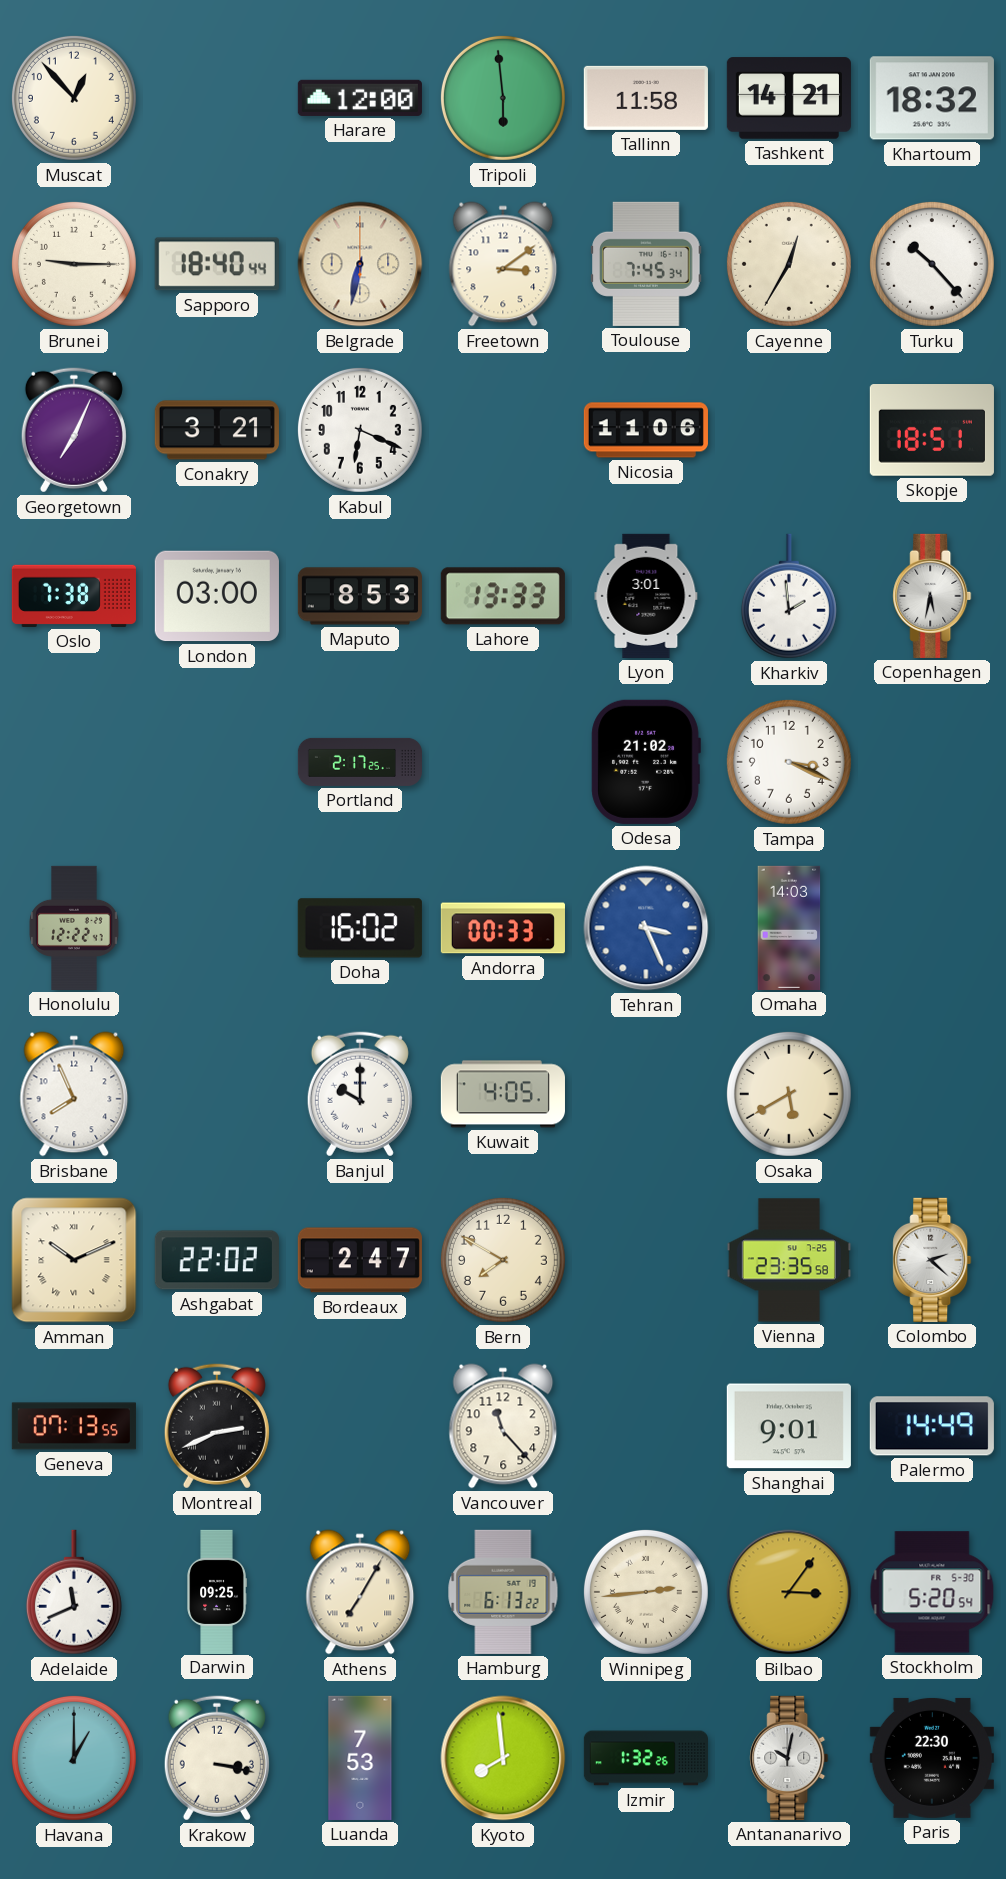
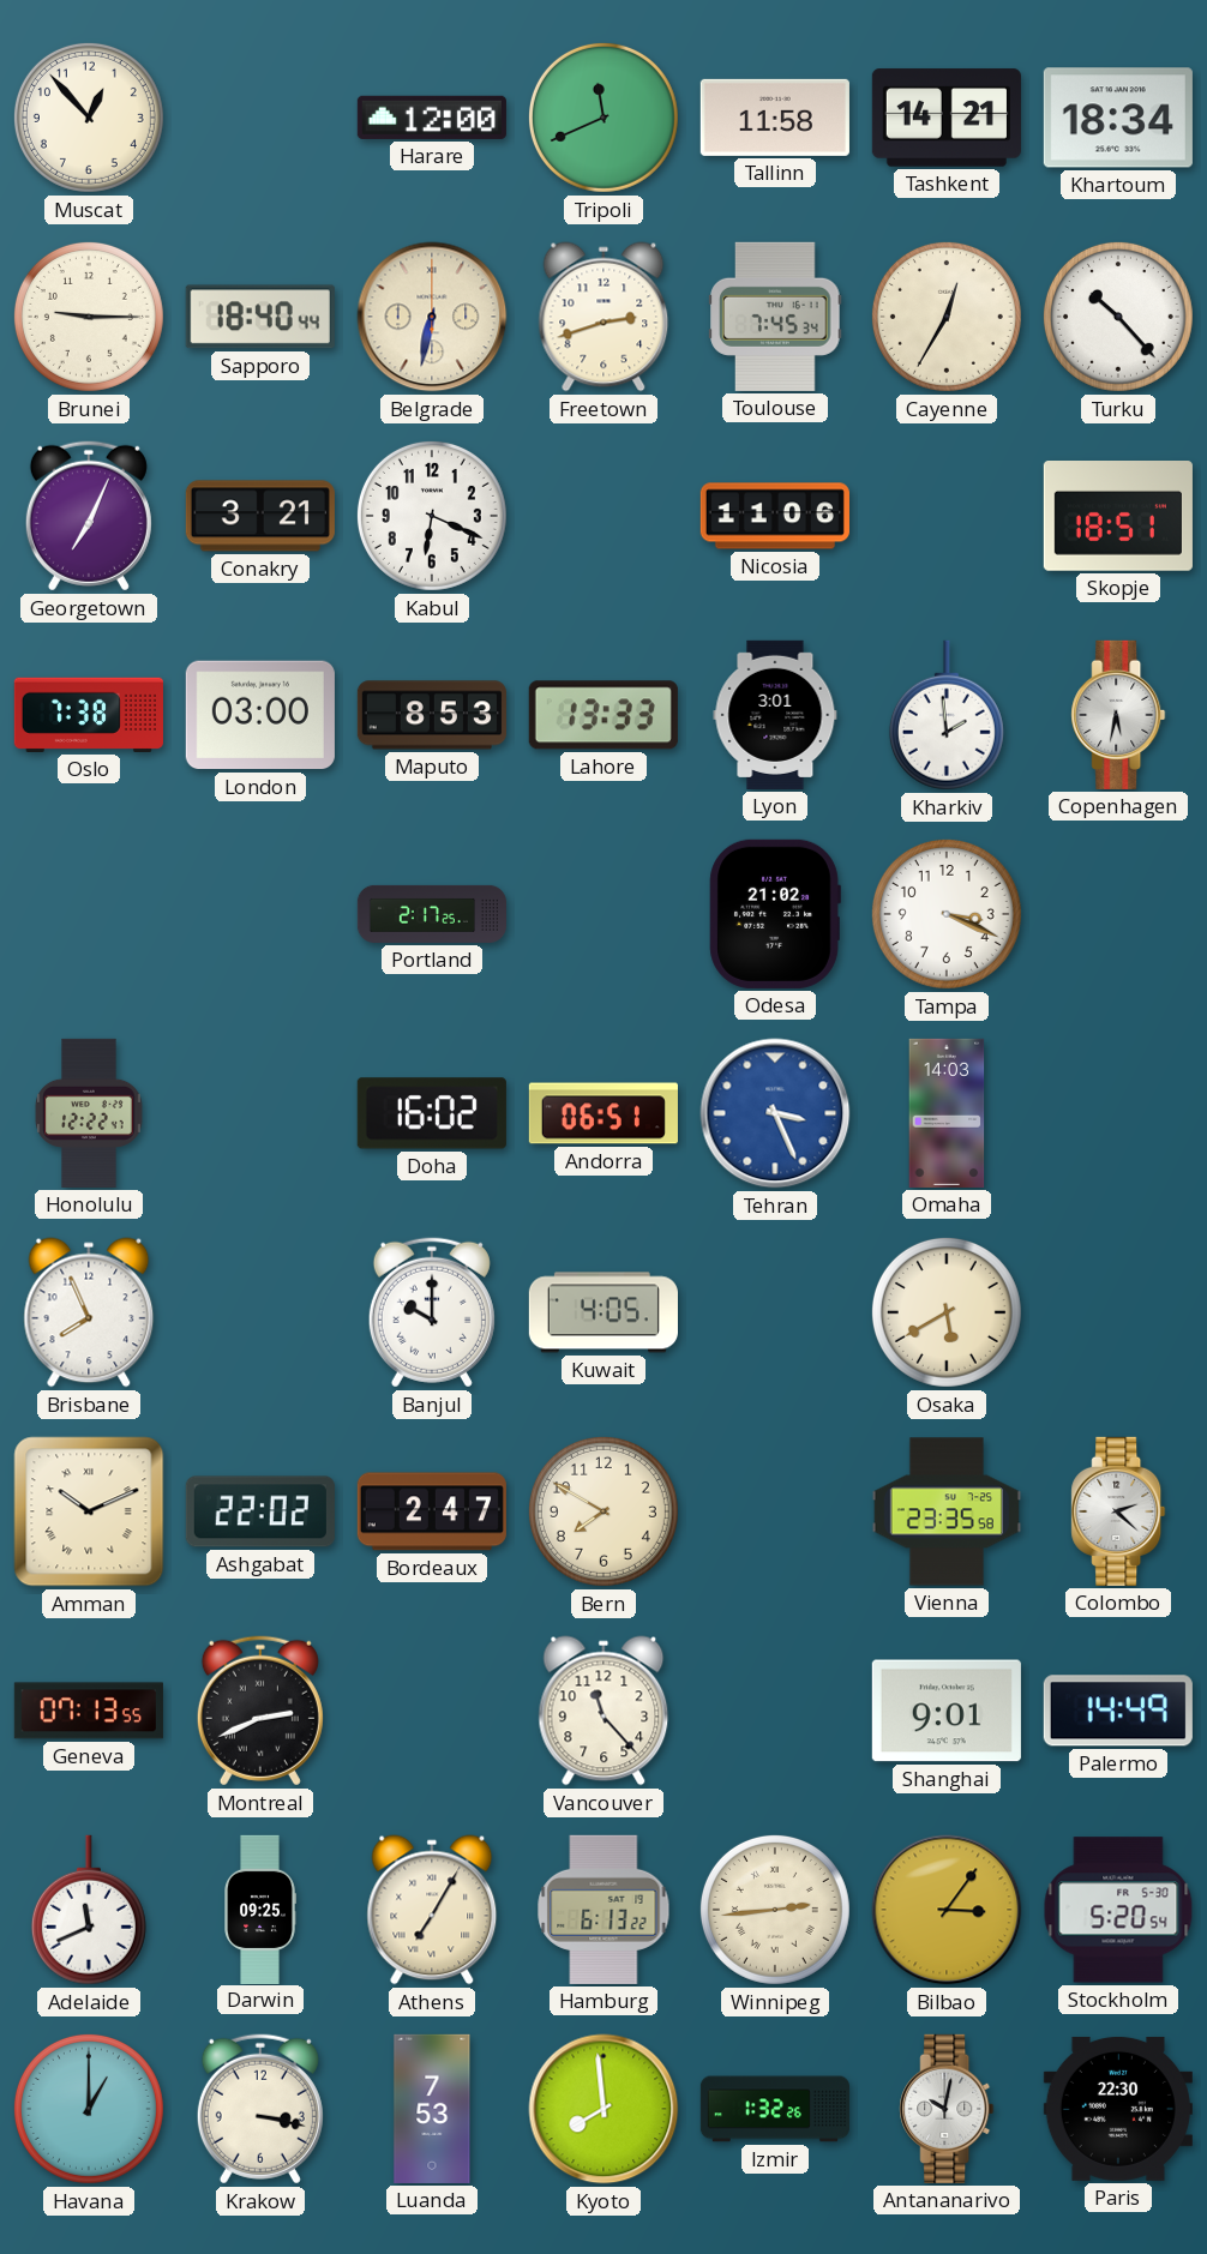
Tripoli: 5:59 -> 11:41 (603, 118)
Khartoum: 18:32 -> 18:34 (1118, 118)
Freetown: 3:09 -> 2:42 (603, 317)
Andorra: 00:33 -> 06:51 (603, 1113)
